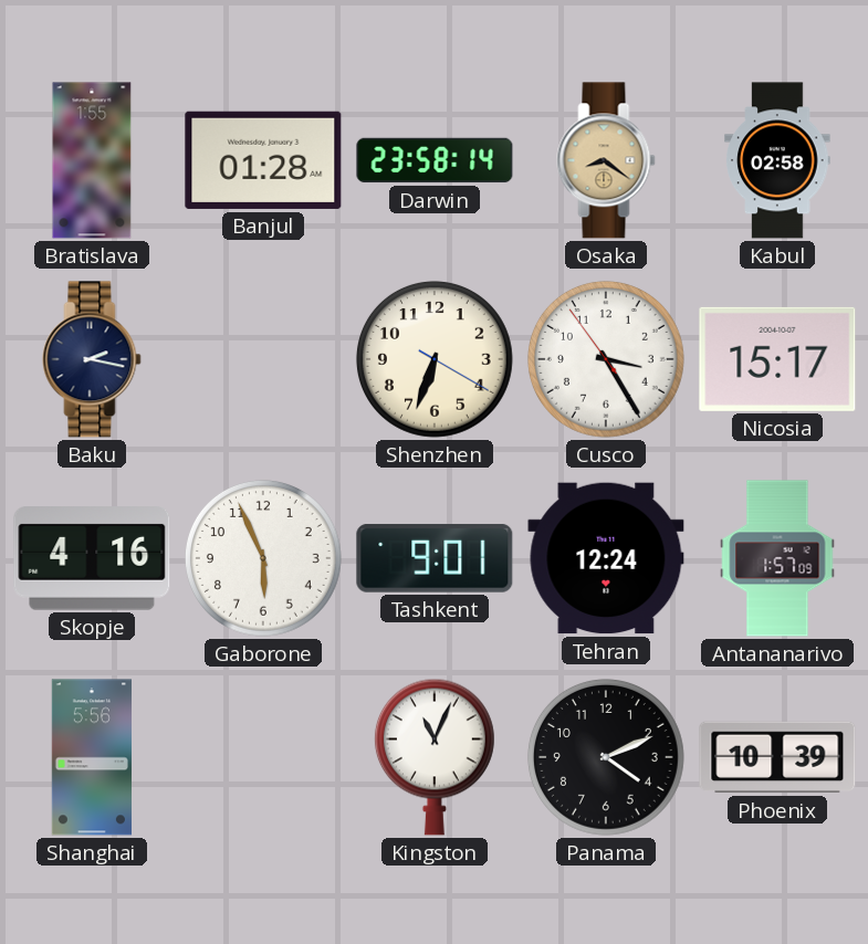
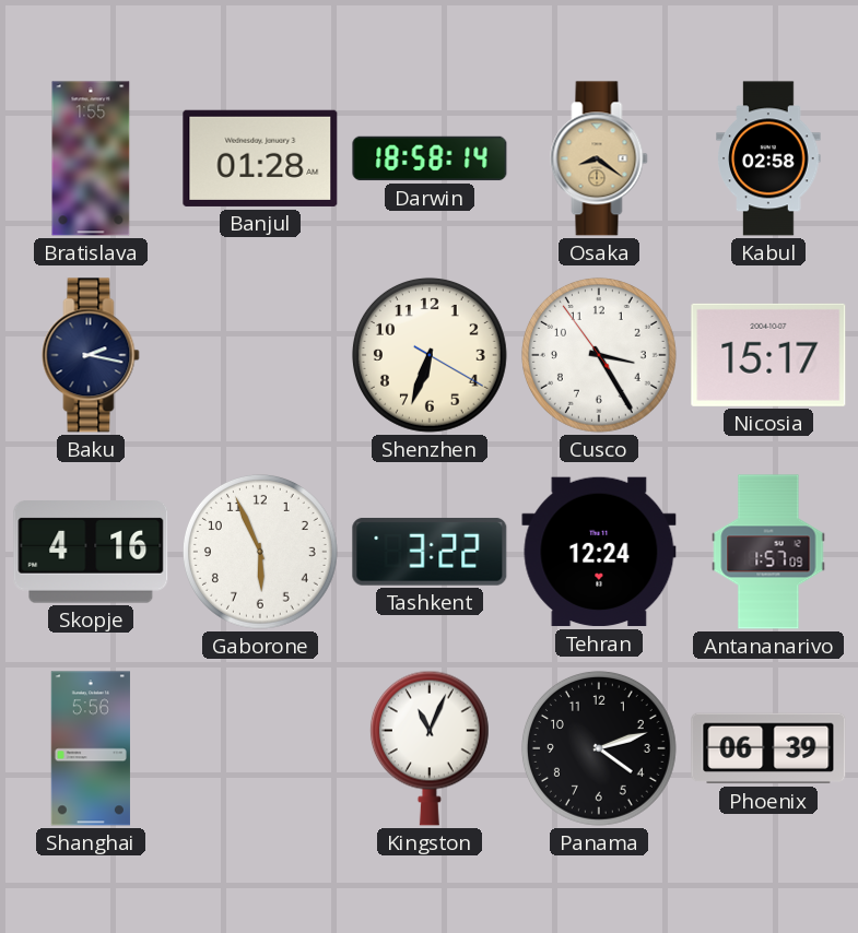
Darwin: 23:58 -> 18:58 (430, 158)
Tashkent: 9:01 -> 3:22 (430, 552)
Panama: 4:11 -> 4:12 (599, 748)
Phoenix: 10:39 -> 06:39 (768, 748)
